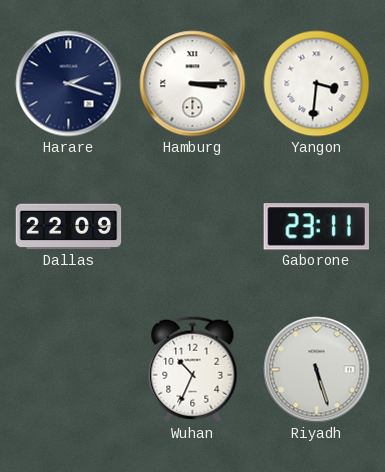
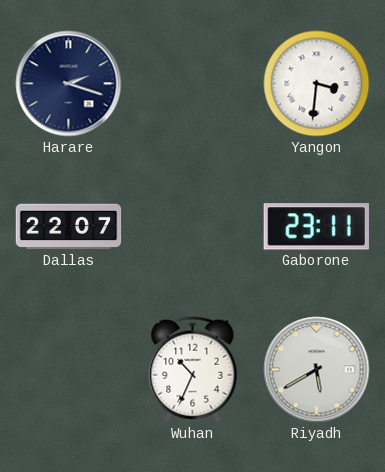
Hamburg: 3:15 -> none (193, 84)
Dallas: 22:09 -> 22:07 (69, 227)
Riyadh: 5:27 -> 5:40 (317, 370)
